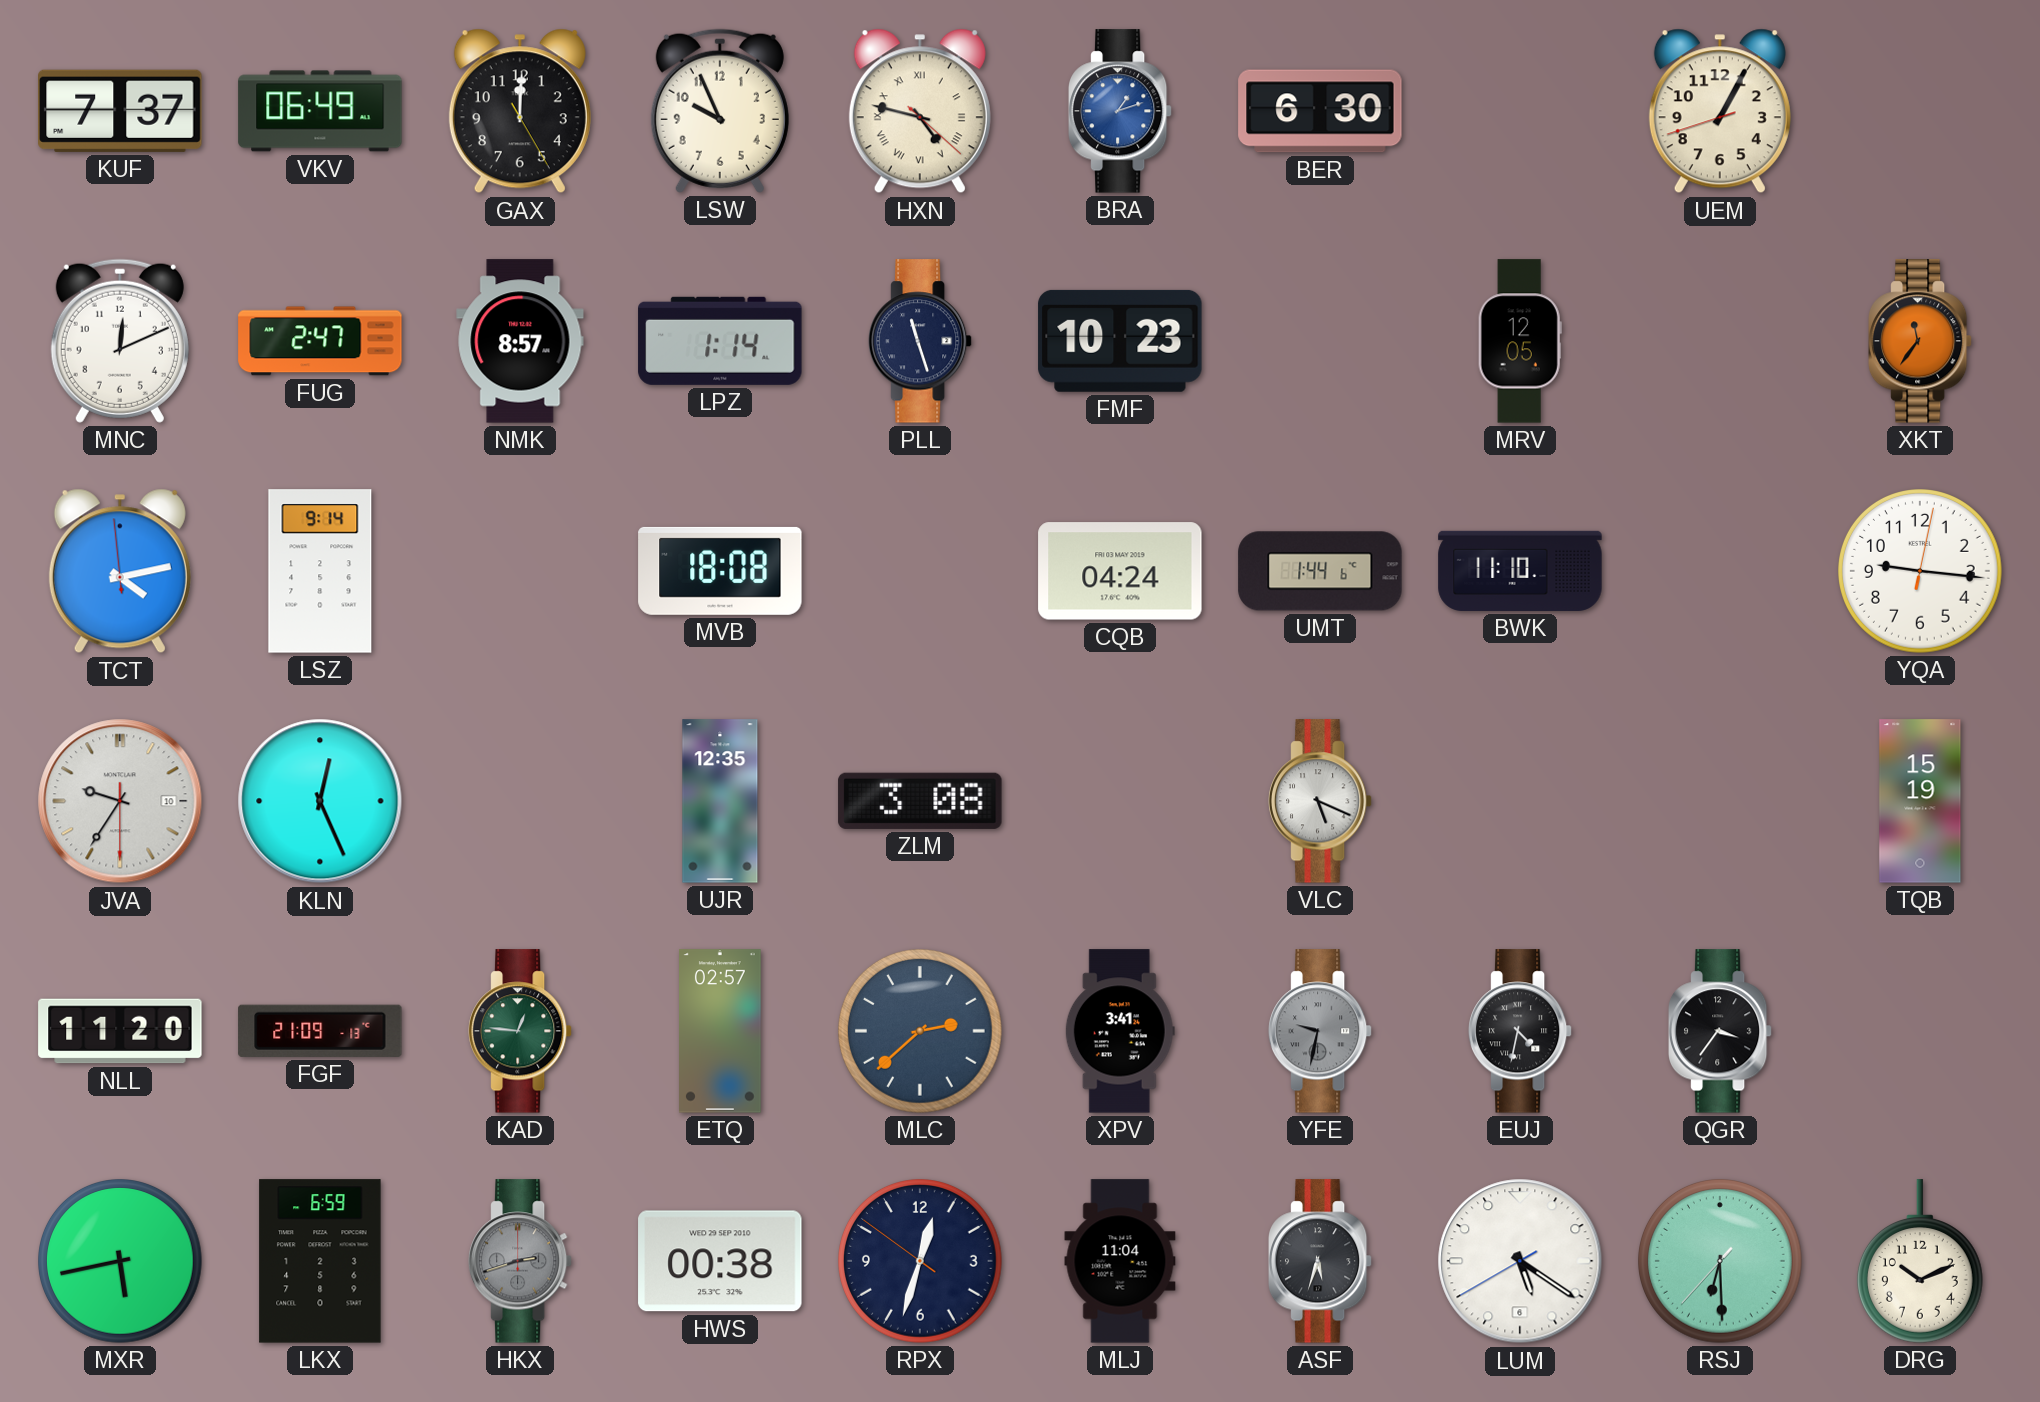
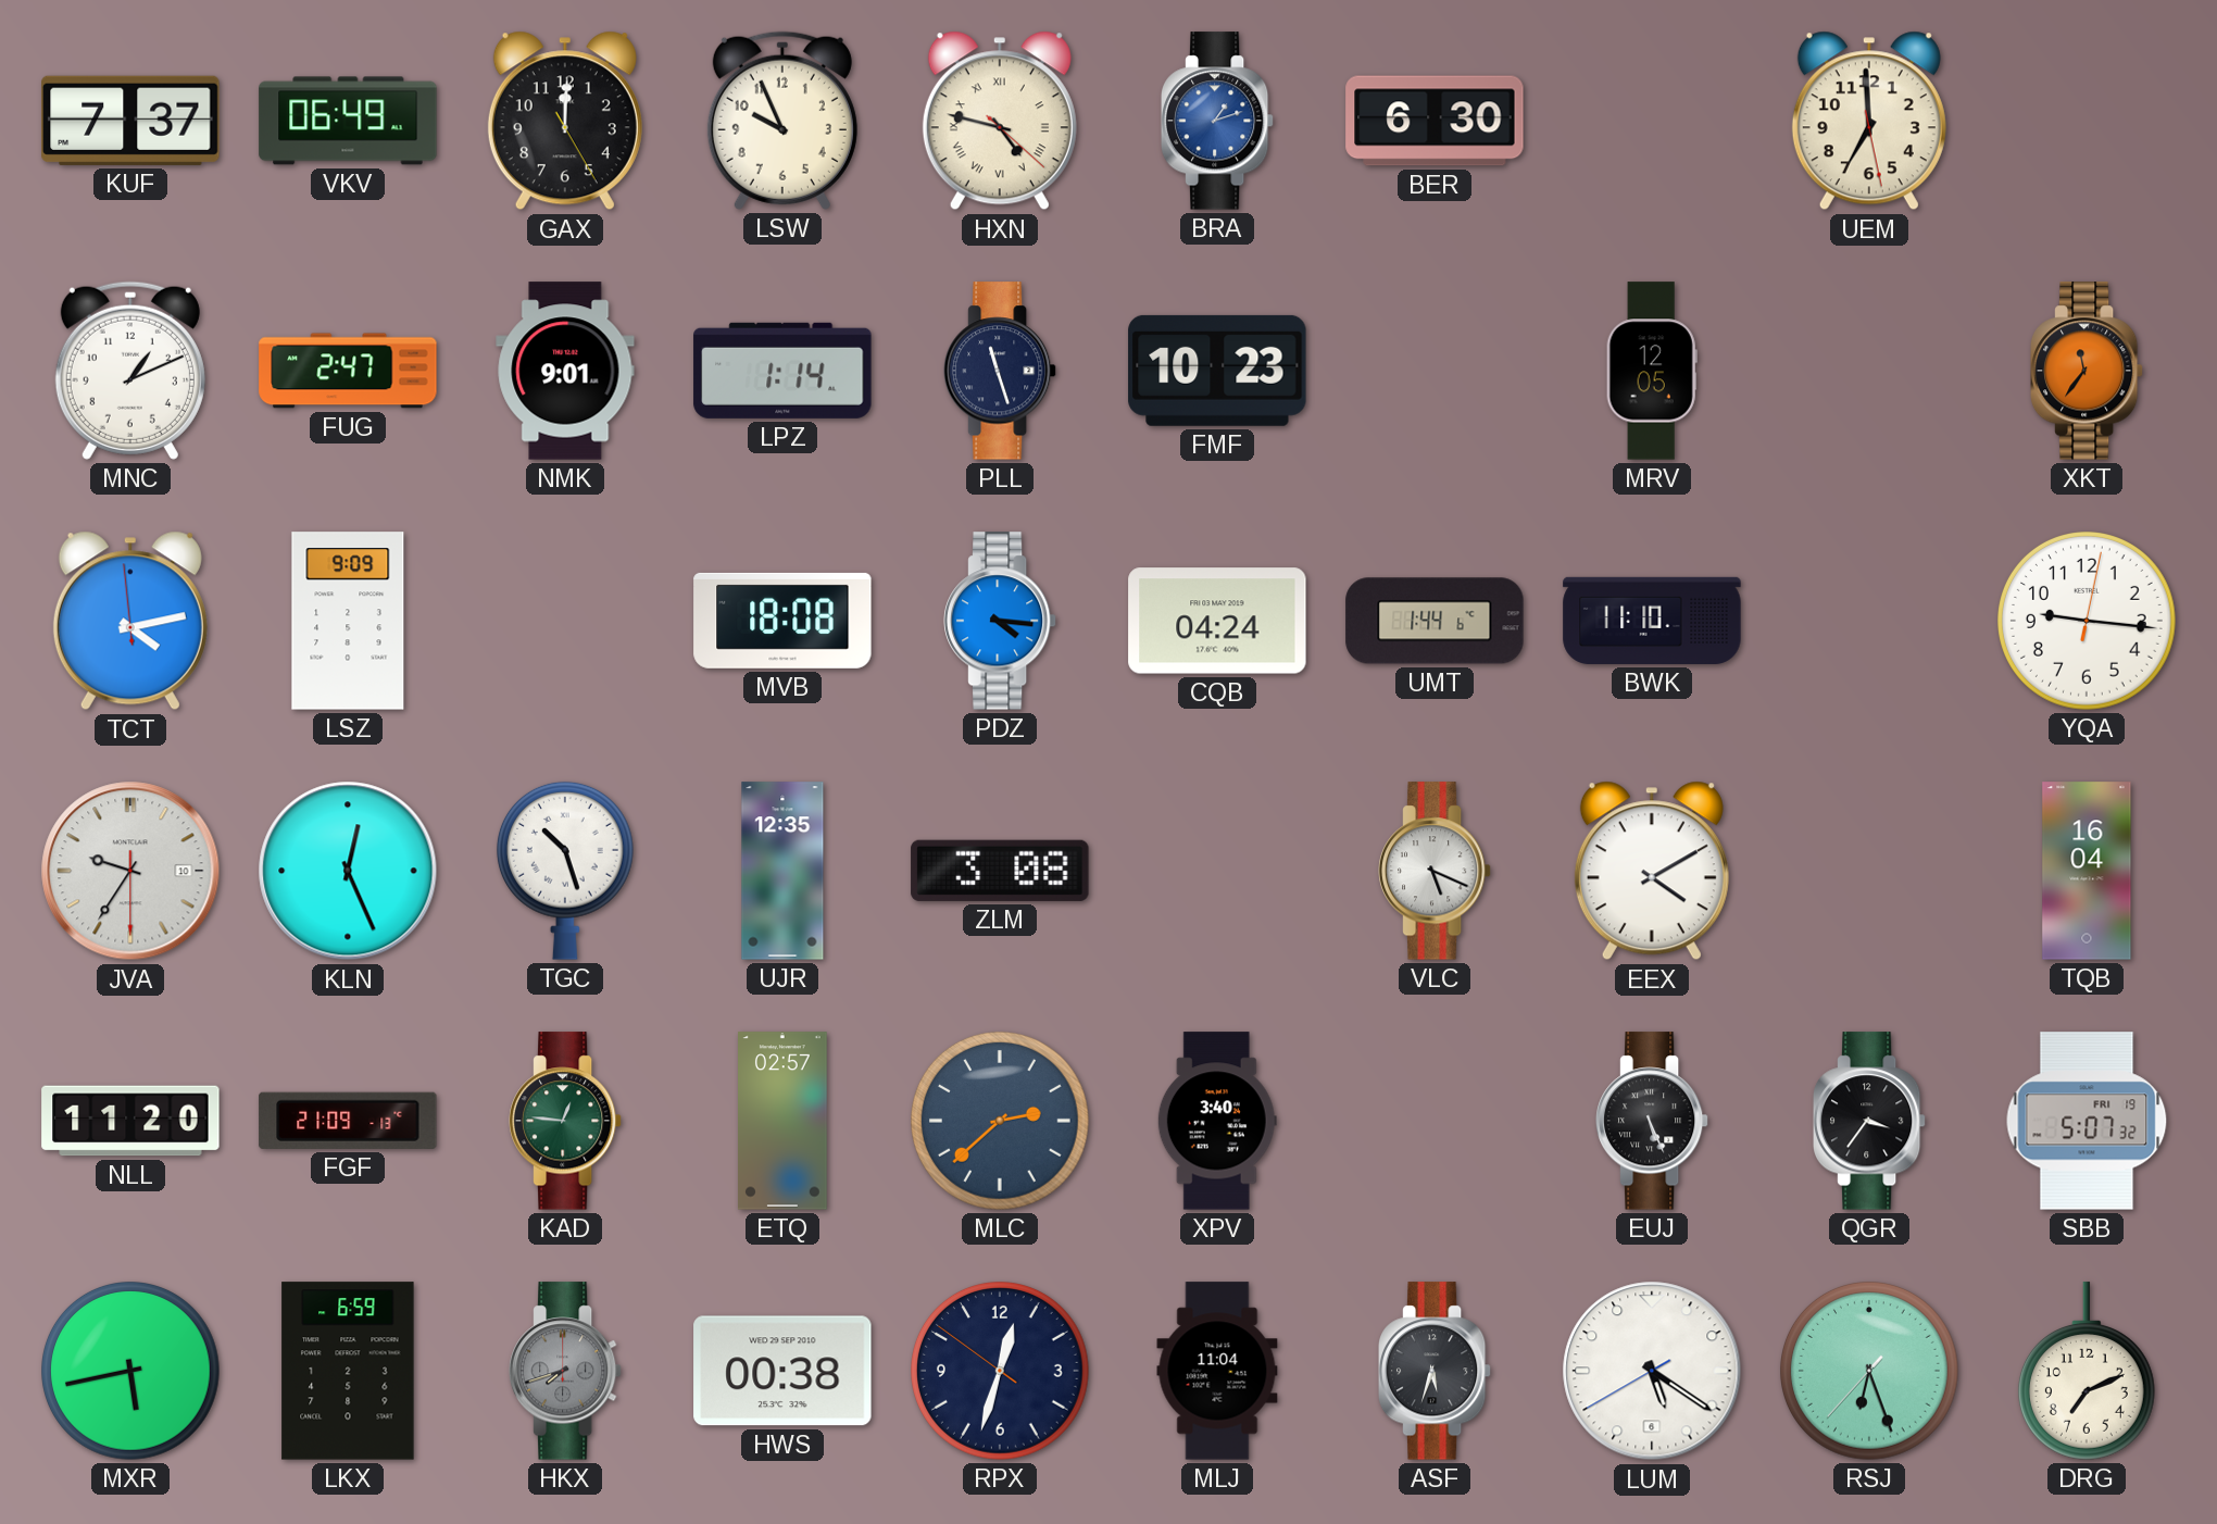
UEM: 1:04 -> 6:59 (1869, 121)
MNC: 12:11 -> 1:11 (130, 371)
NMK: 8:57 -> 9:01 (565, 371)
LSZ: 9:14 -> 9:09 (348, 621)
PDZ: none -> 4:16 (1000, 621)
TGC: none -> 10:27 (565, 871)
EEX: none -> 4:10 (1652, 871)
TQB: 15:19 -> 16:04 (2087, 871)
XPV: 3:41 -> 3:40 (1217, 1121)
YFE: 9:32 -> none (1320, 1031)
EUJ: 4:32 -> 5:26 (1652, 1121)
SBB: none -> 5:07 (2087, 1121)
HKX: 2:42 -> 7:42 (565, 1371)
RSJ: 6:29 -> 6:26 (1870, 1372)
DRG: 10:11 -> 7:11 (2087, 1371)
